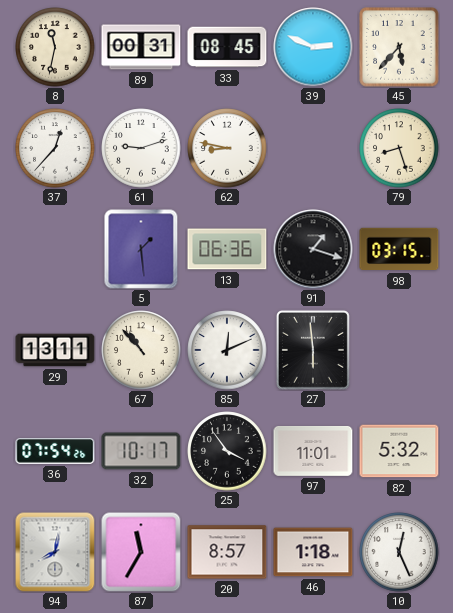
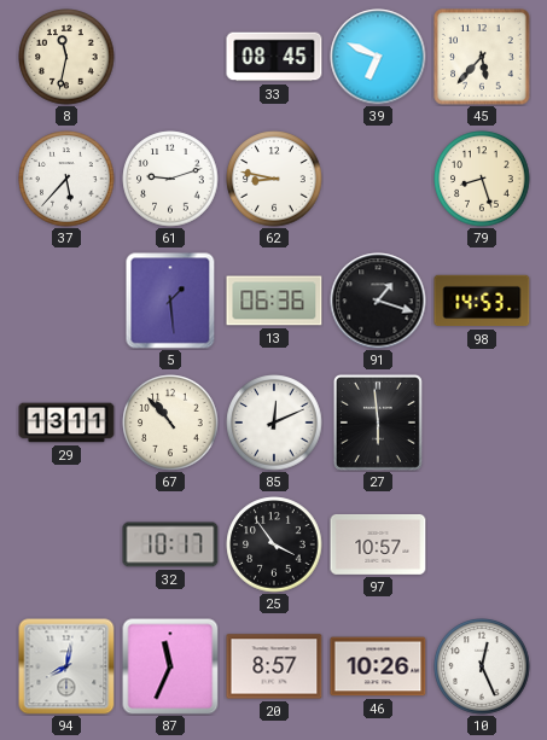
89: 00:31 -> none (141, 47)
39: 2:49 -> 6:49 (378, 57)
37: 12:37 -> 5:37 (66, 179)
98: 03:15 -> 14:53 (482, 301)
36: 07:54 -> none (55, 451)
97: 11:01 -> 10:57 (378, 544)
82: 5:32 -> none (399, 451)
87: 11:35 -> 11:34 (170, 666)
46: 1:18 -> 10:26 (378, 666)
